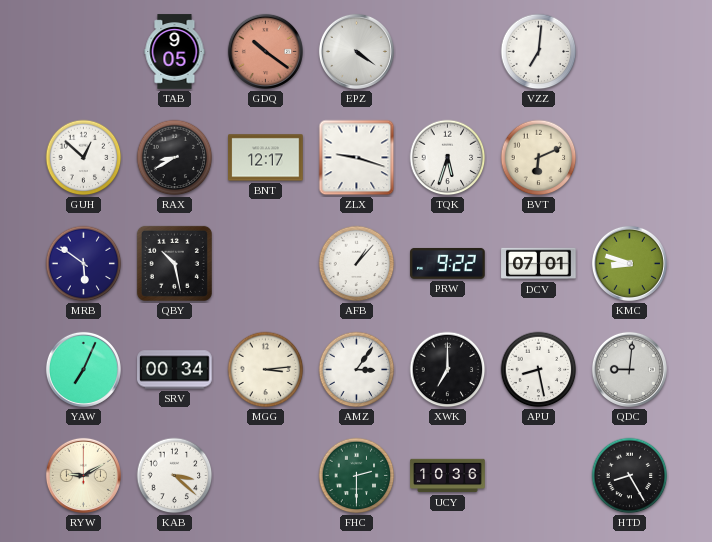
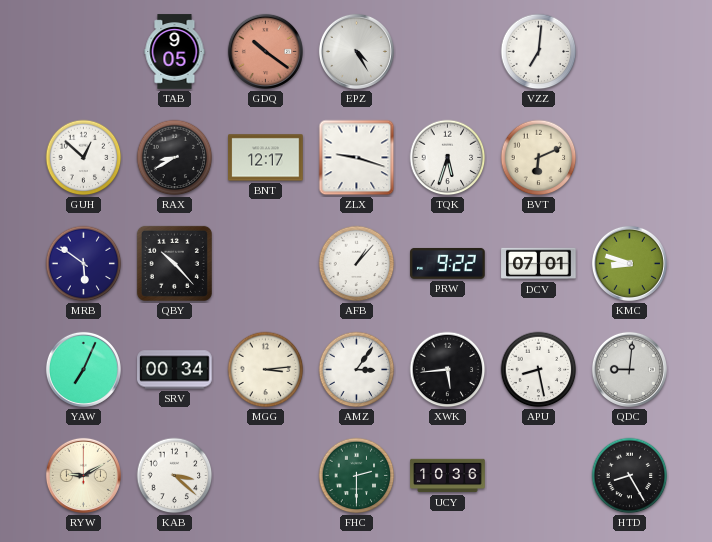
EPZ: 4:21 -> 4:25 (356, 51)
QBY: 10:28 -> 10:23 (174, 263)
XWK: 7:00 -> 5:44 (448, 370)
